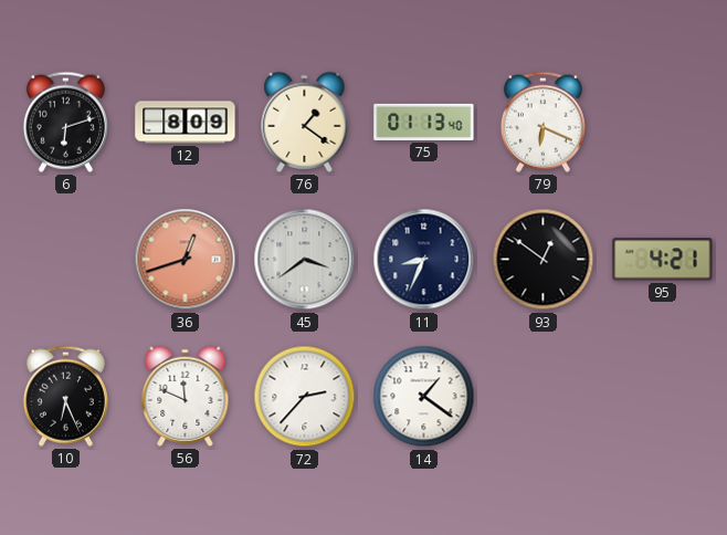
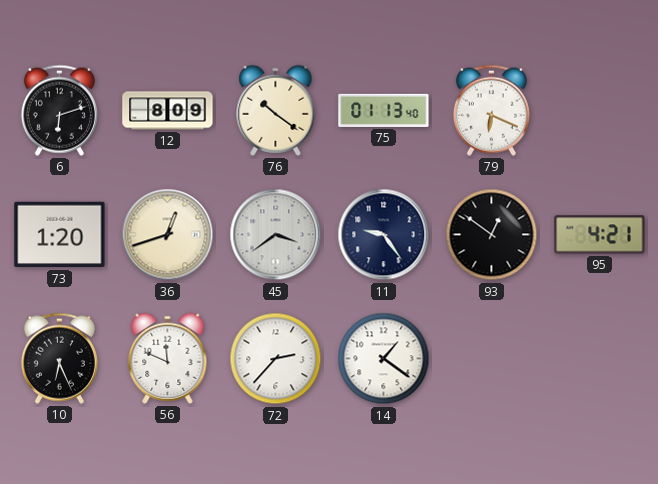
76: 1:21 -> 10:21 (276, 110)
73: none -> 1:20 (60, 235)
36 dial: salmon -> cream (168, 235)
11: 8:34 -> 9:24 (384, 235)
